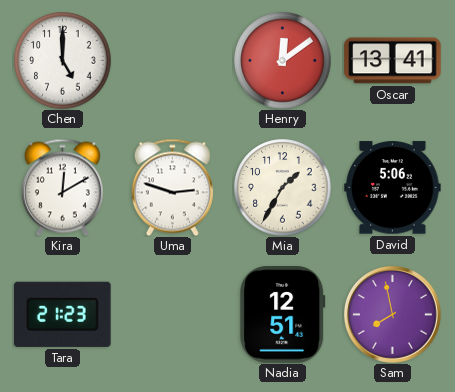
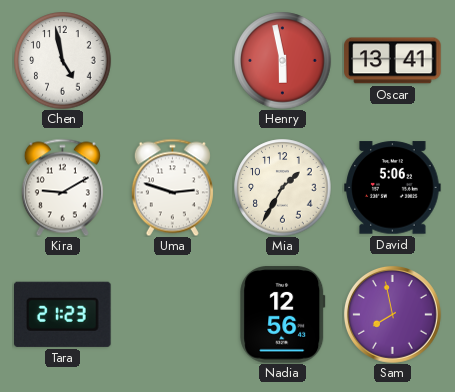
Chen: 5:00 -> 4:58 (63, 61)
Henry: 12:09 -> 5:58 (283, 61)
Kira: 12:10 -> 9:10 (62, 187)
Nadia: 12:51 -> 12:56 (283, 315)
